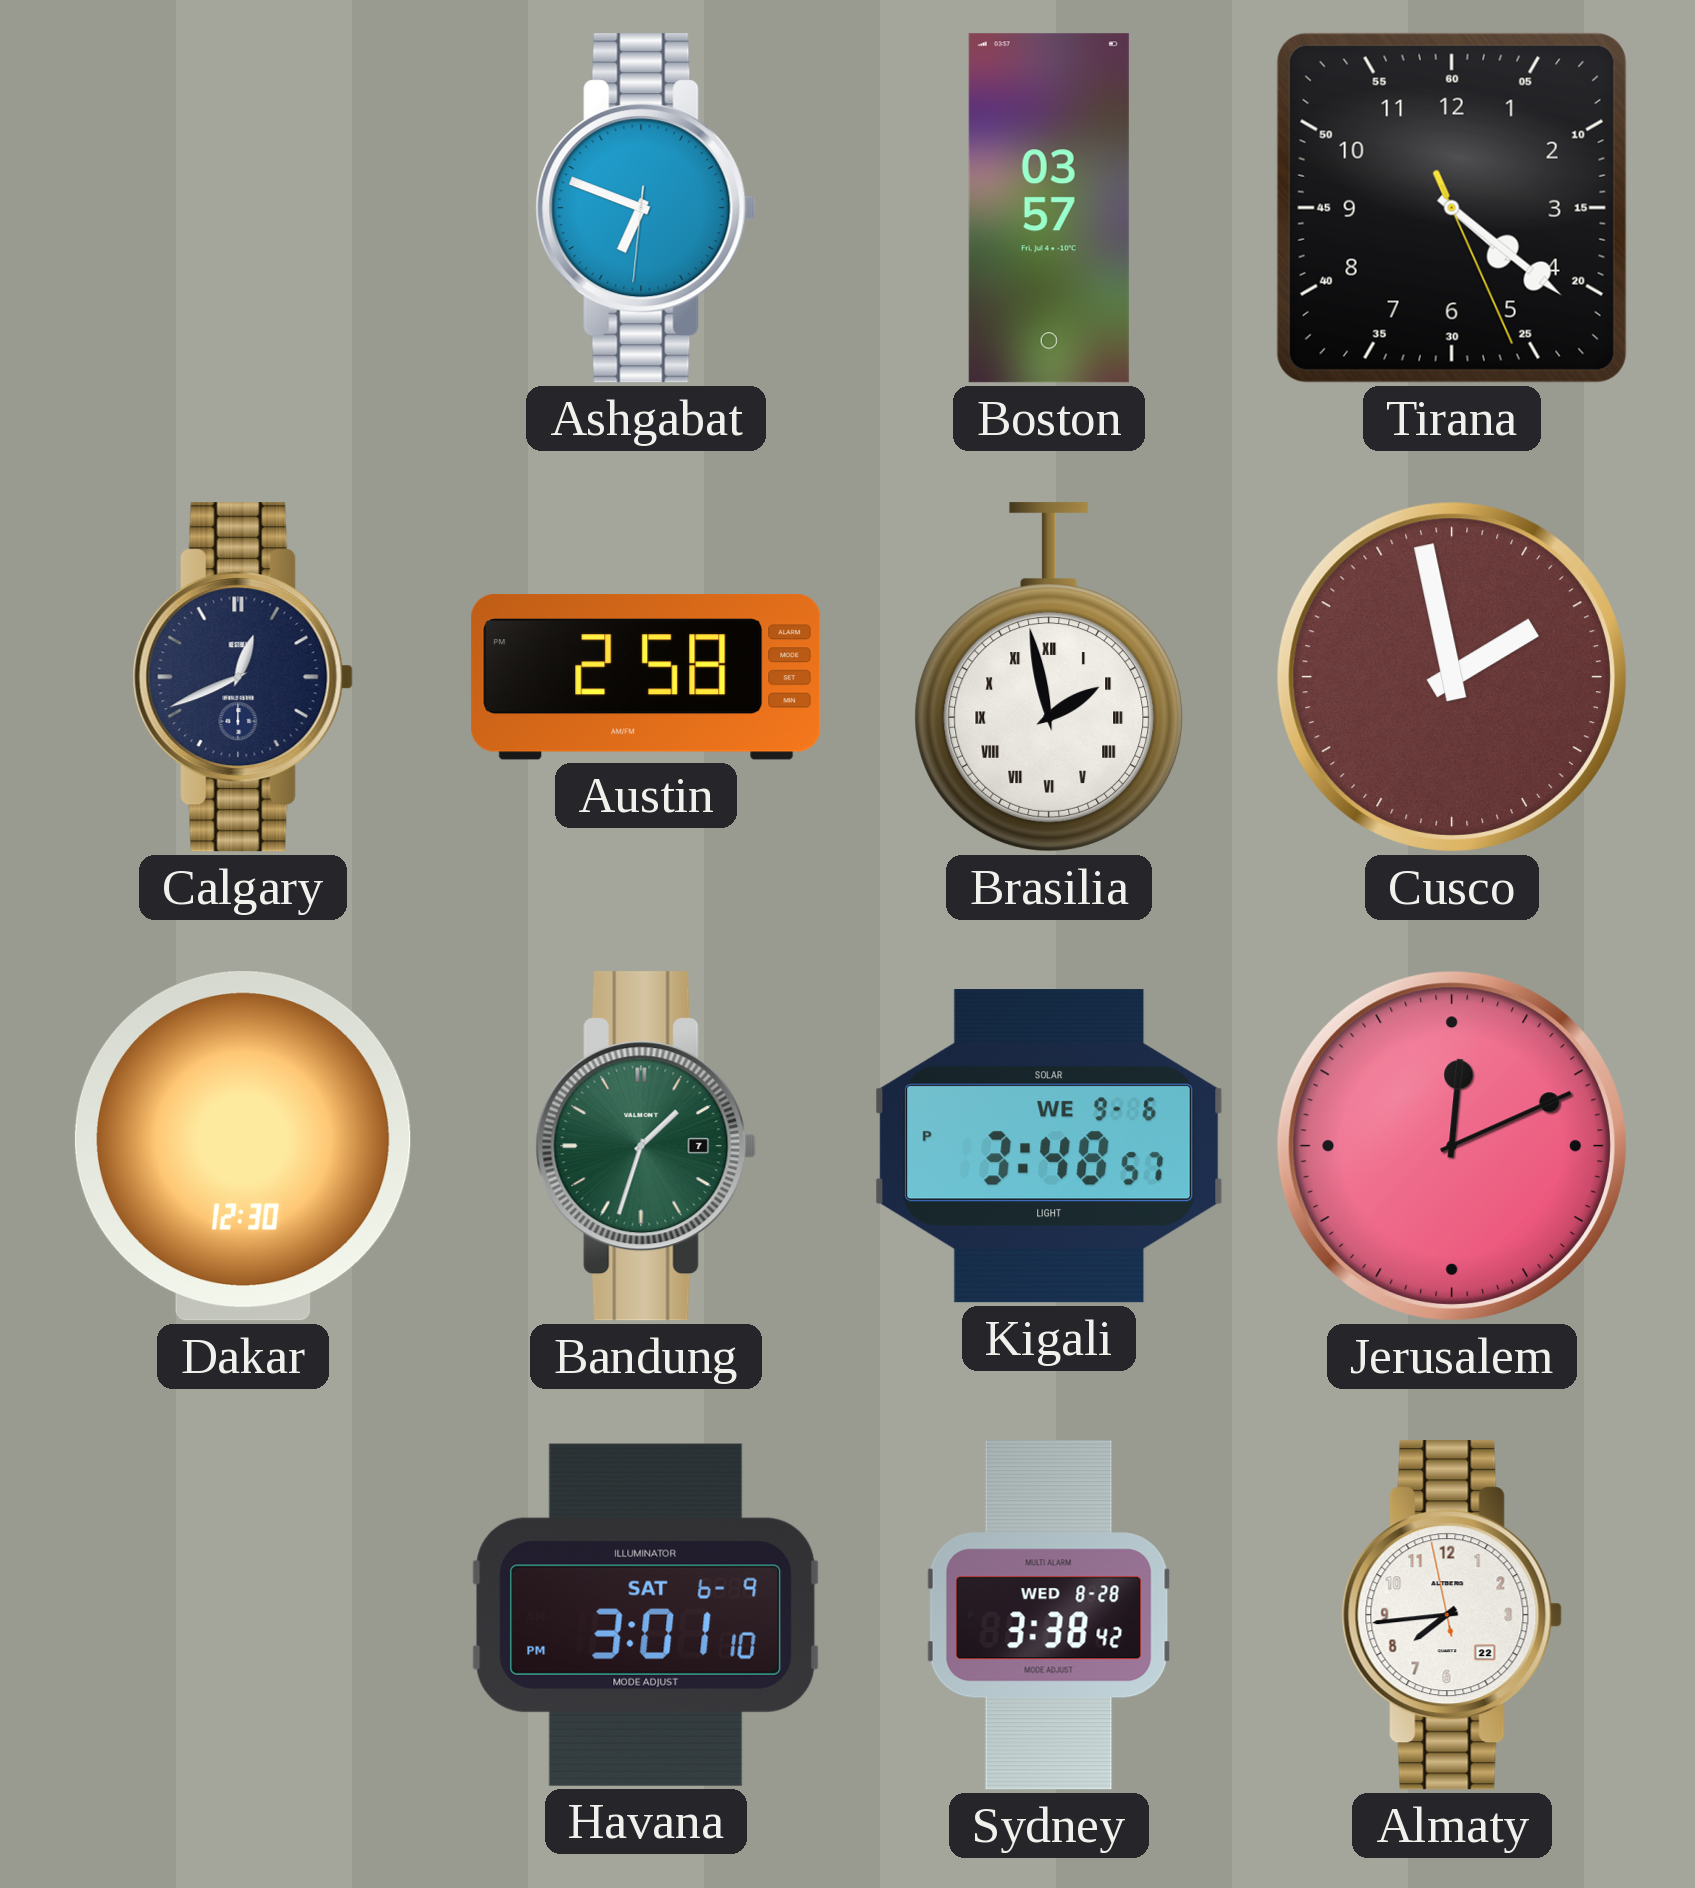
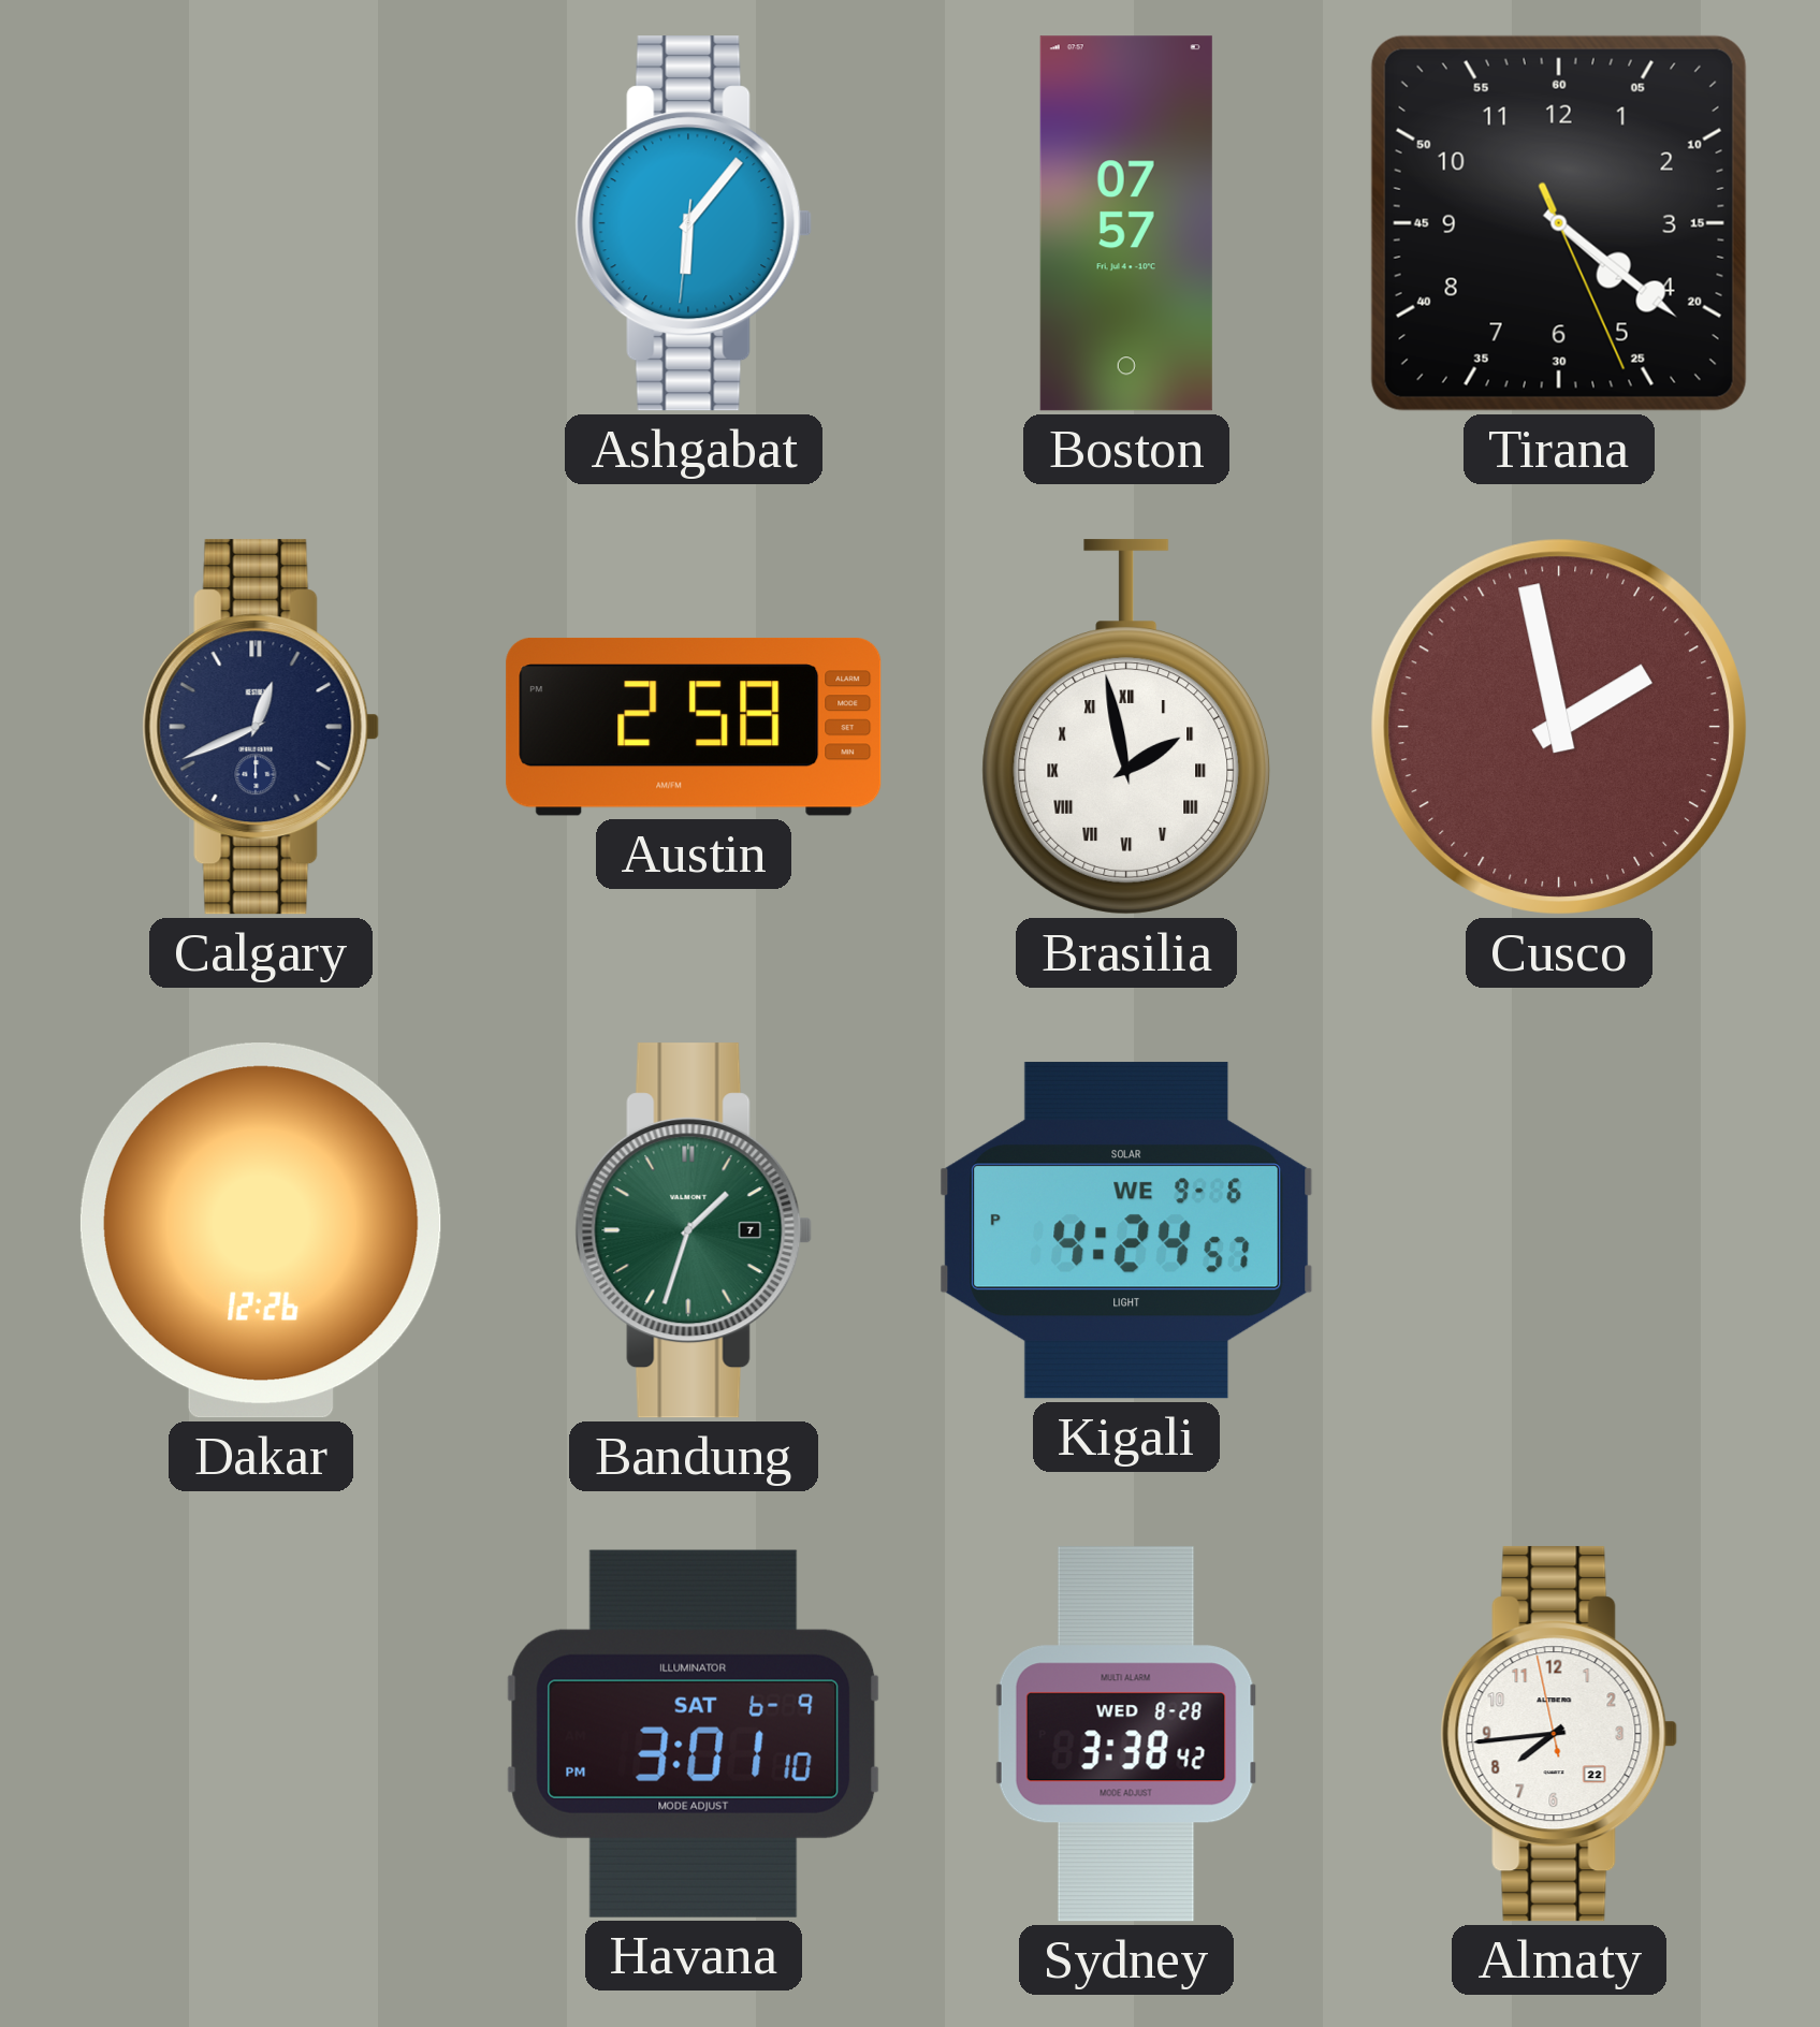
Ashgabat: 6:48 -> 6:06 (694, 223)
Boston: 03:57 -> 07:57 (1126, 223)
Dakar: 12:30 -> 12:26 (261, 1230)
Kigali: 3:48 -> 4:24 (1126, 1230)
Jerusalem: 12:11 -> none (1452, 1146)
